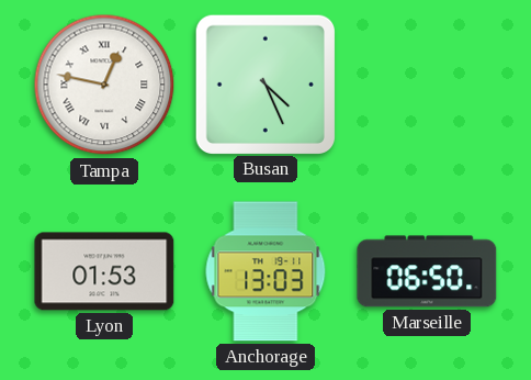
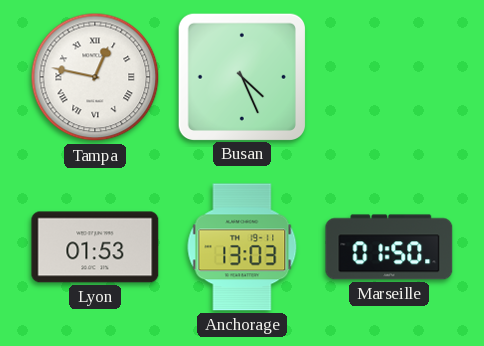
Marseille: 06:50 -> 01:50 (389, 247)
